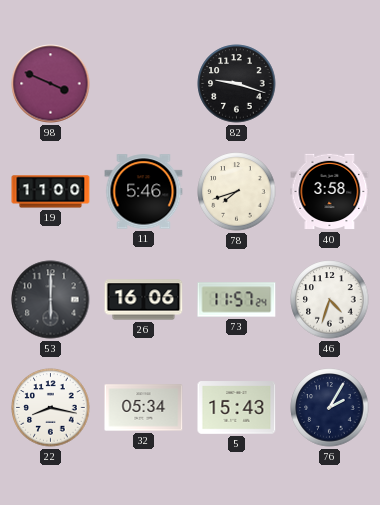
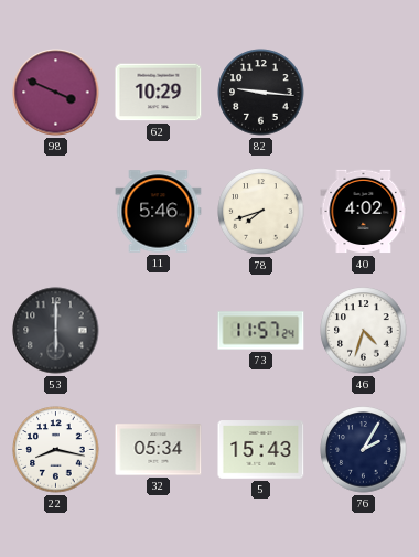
62: none -> 10:29 (159, 93)
82: 9:18 -> 9:16 (261, 93)
19: 11:00 -> none (51, 192)
40: 3:58 -> 4:02 (364, 212)
26: 16:06 -> none (144, 300)
